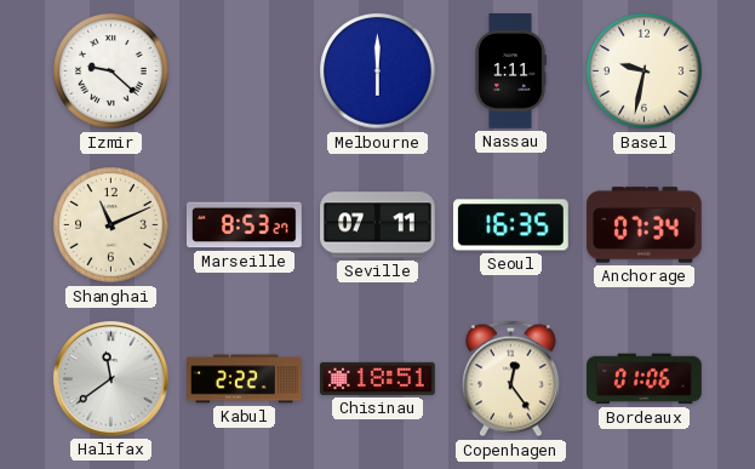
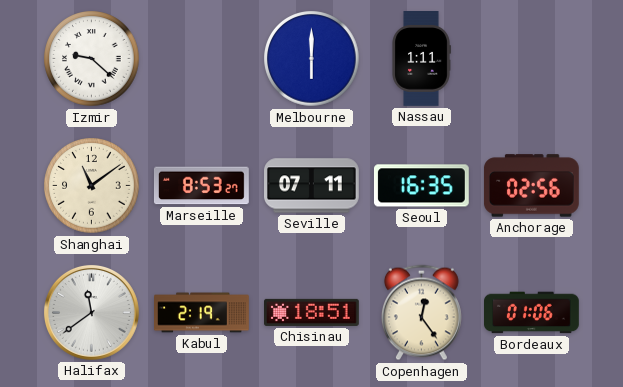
Basel: 9:32 -> none (645, 72)
Shanghai: 11:11 -> 11:09 (92, 186)
Anchorage: 07:34 -> 02:56 (531, 186)
Kabul: 2:22 -> 2:19 (202, 313)
